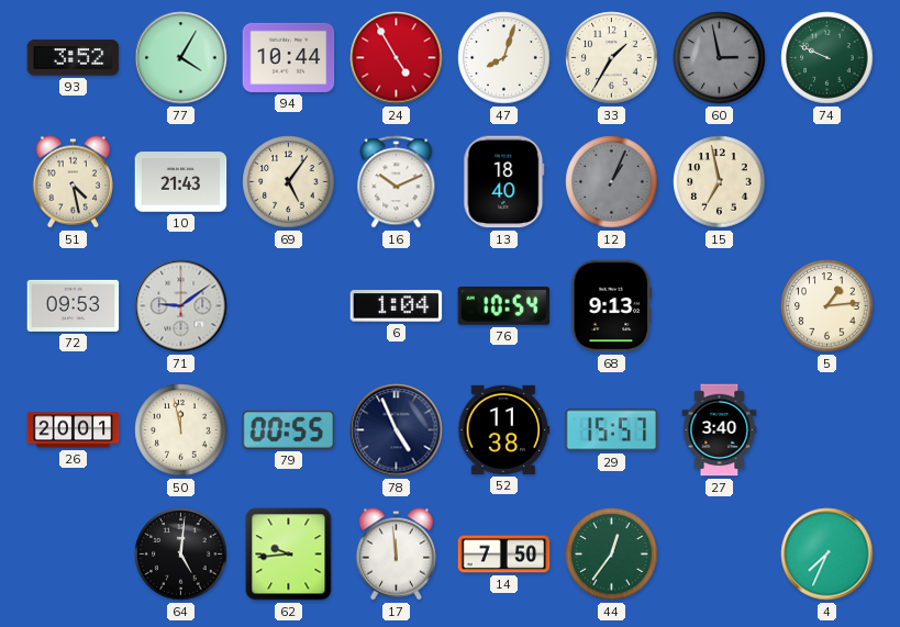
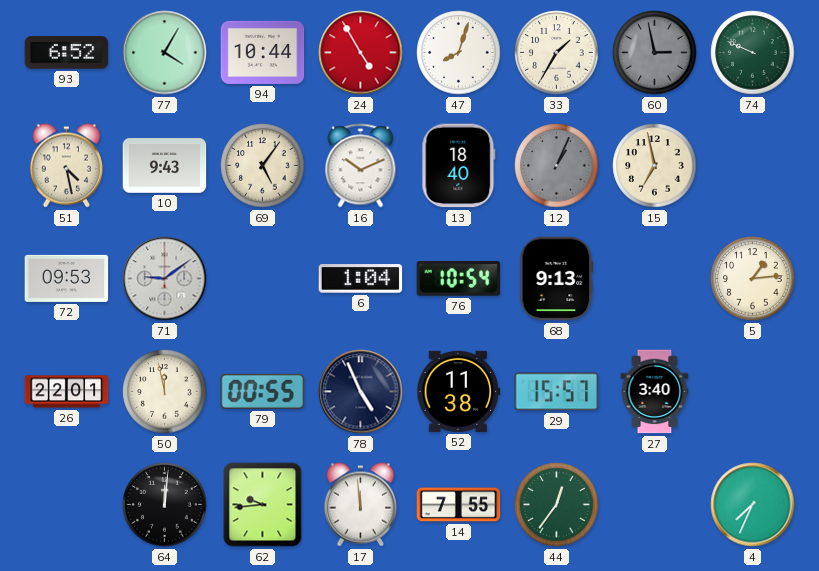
93: 3:52 -> 6:52 (67, 53)
10: 21:43 -> 9:43 (165, 166)
26: 20:01 -> 22:01 (67, 392)
64: 5:01 -> 12:01 (165, 505)
14: 7:50 -> 7:55 (459, 505)
